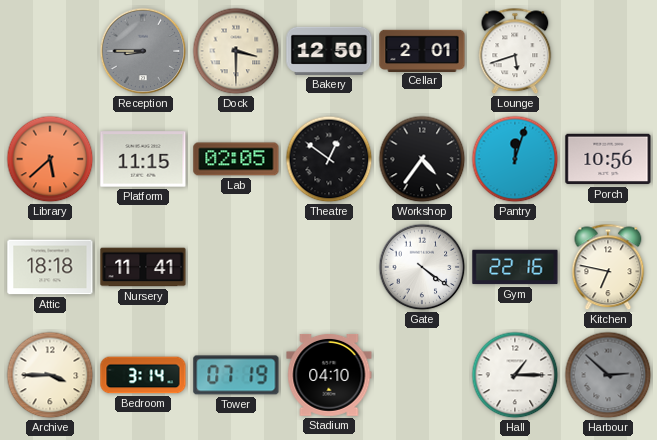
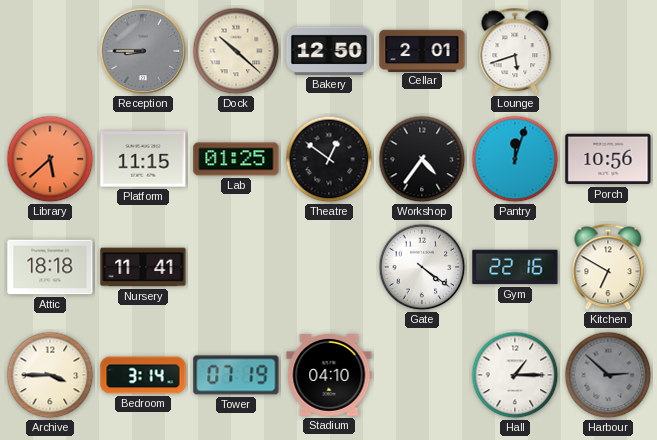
Dock: 3:30 -> 10:22 (236, 51)
Lab: 02:05 -> 01:25 (236, 159)
Kitchen: 6:47 -> 6:50 (608, 267)
